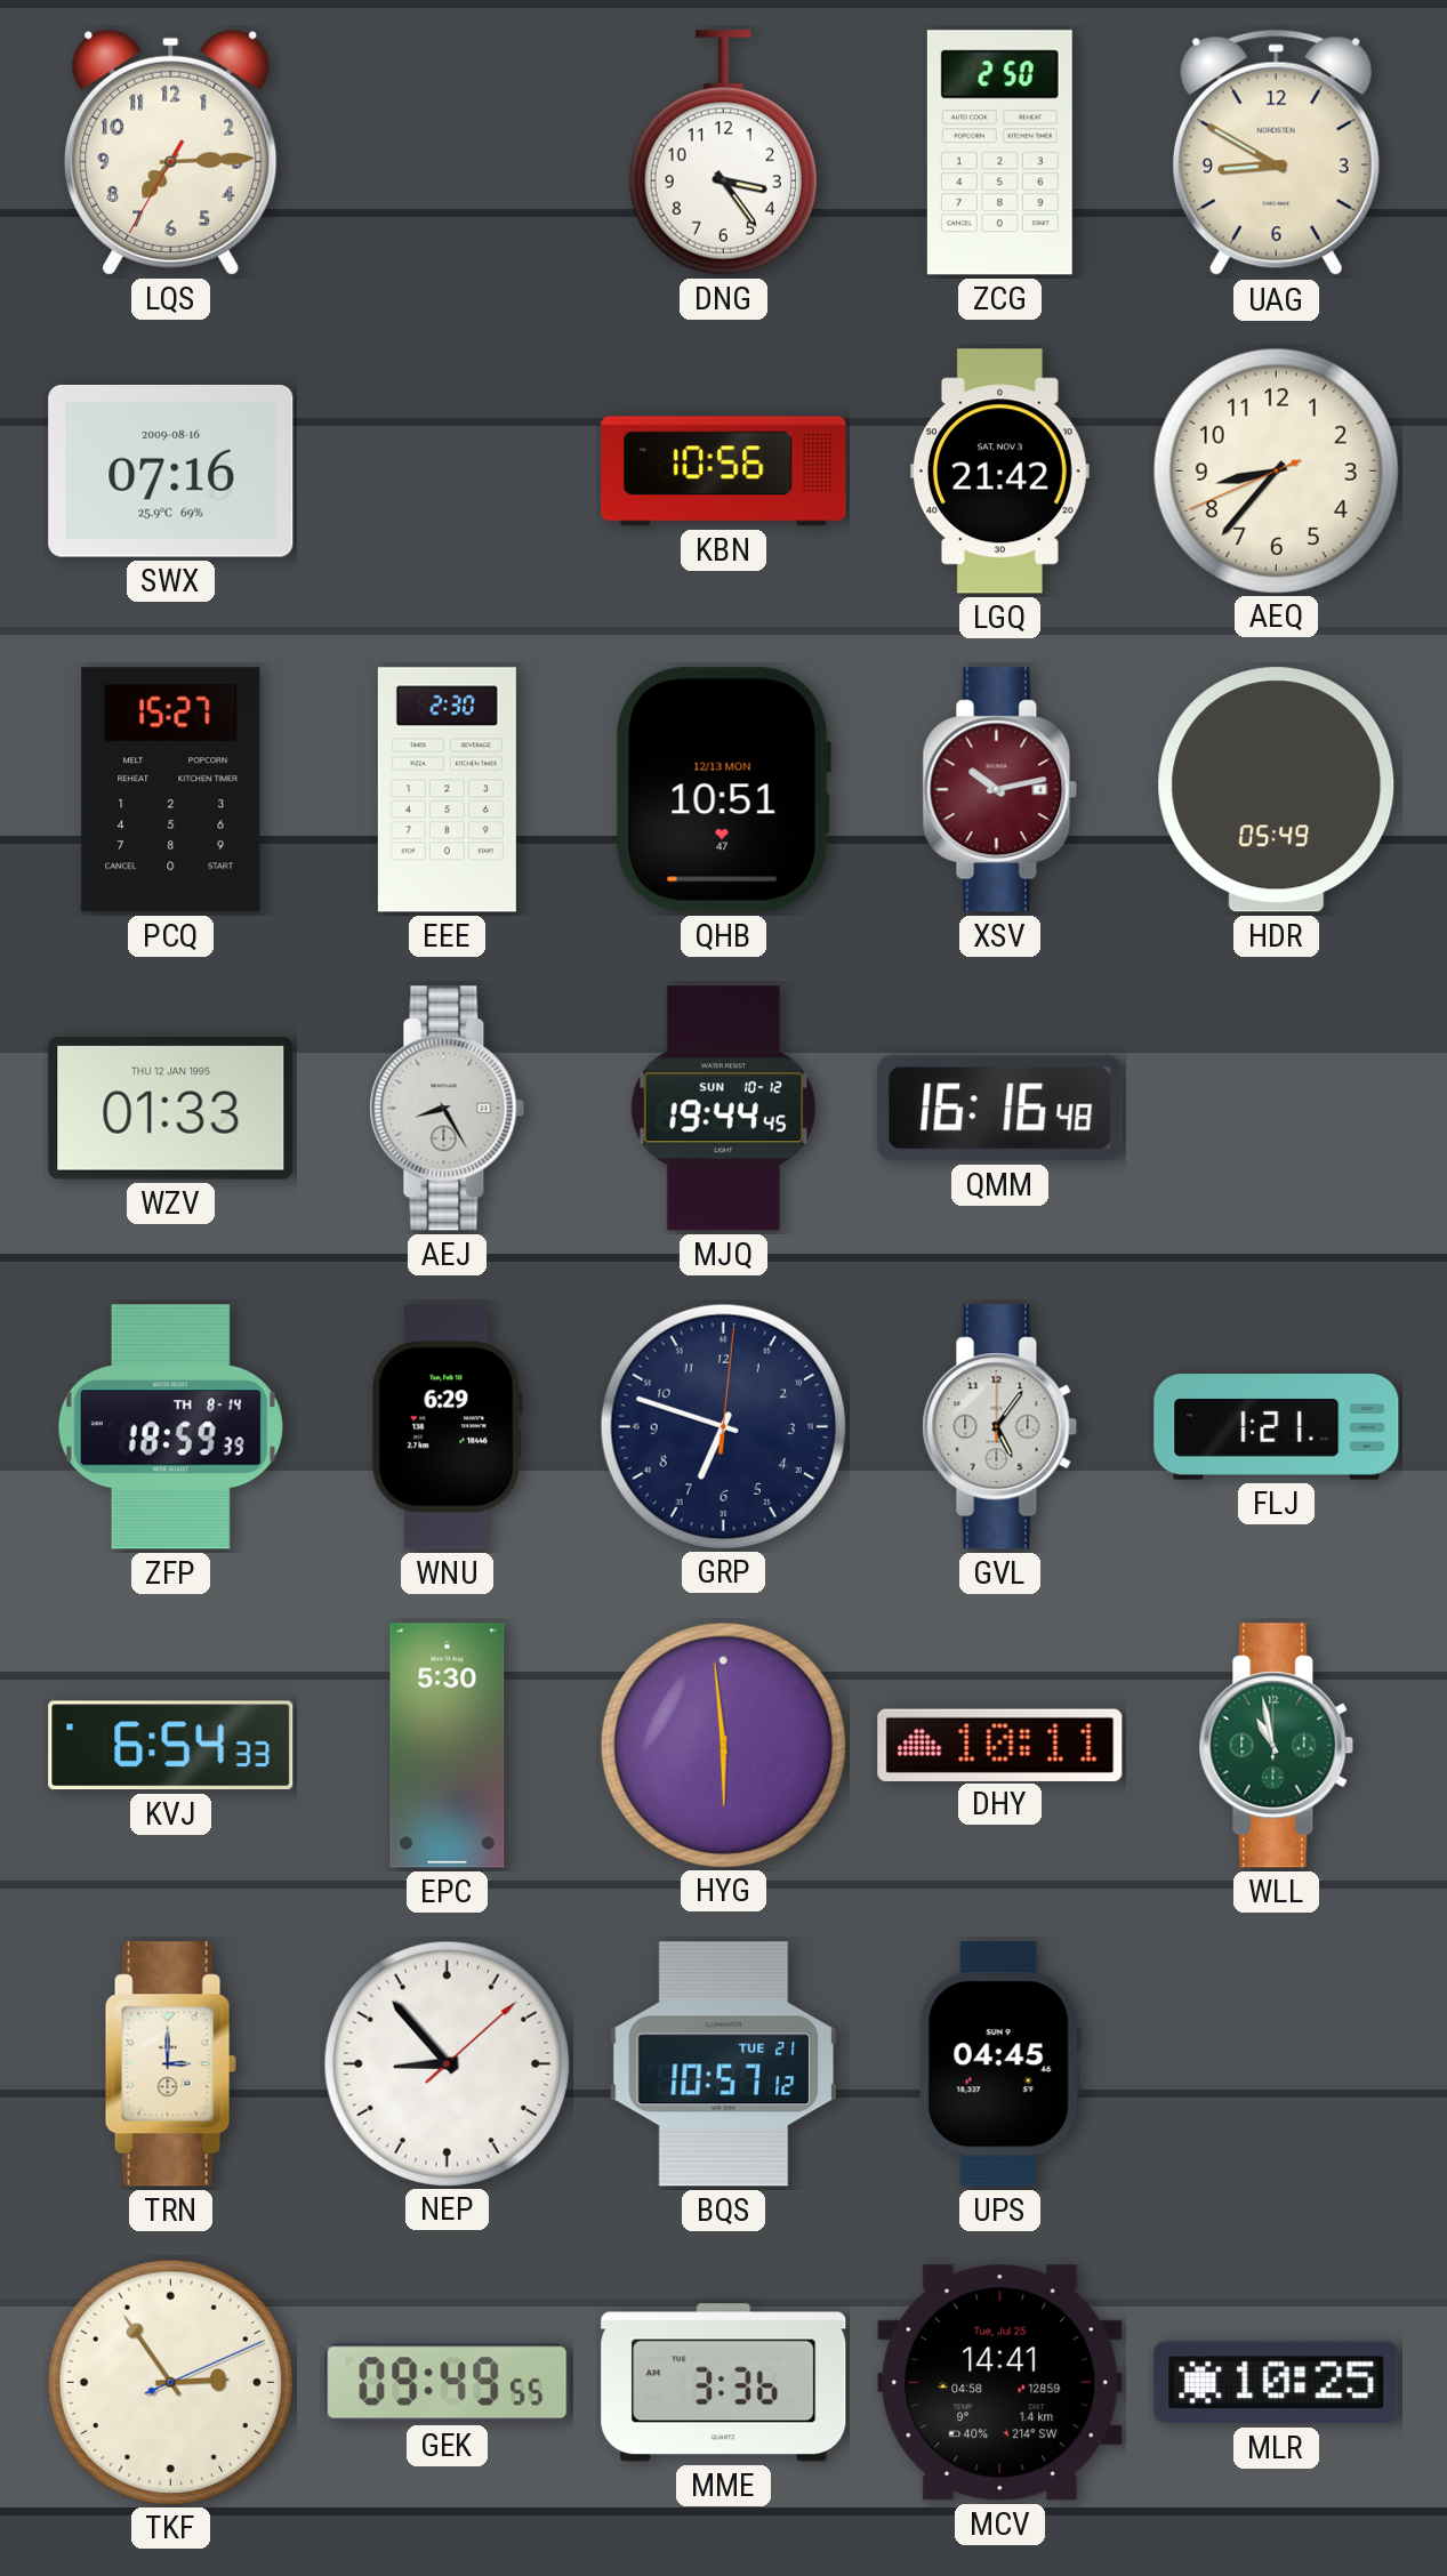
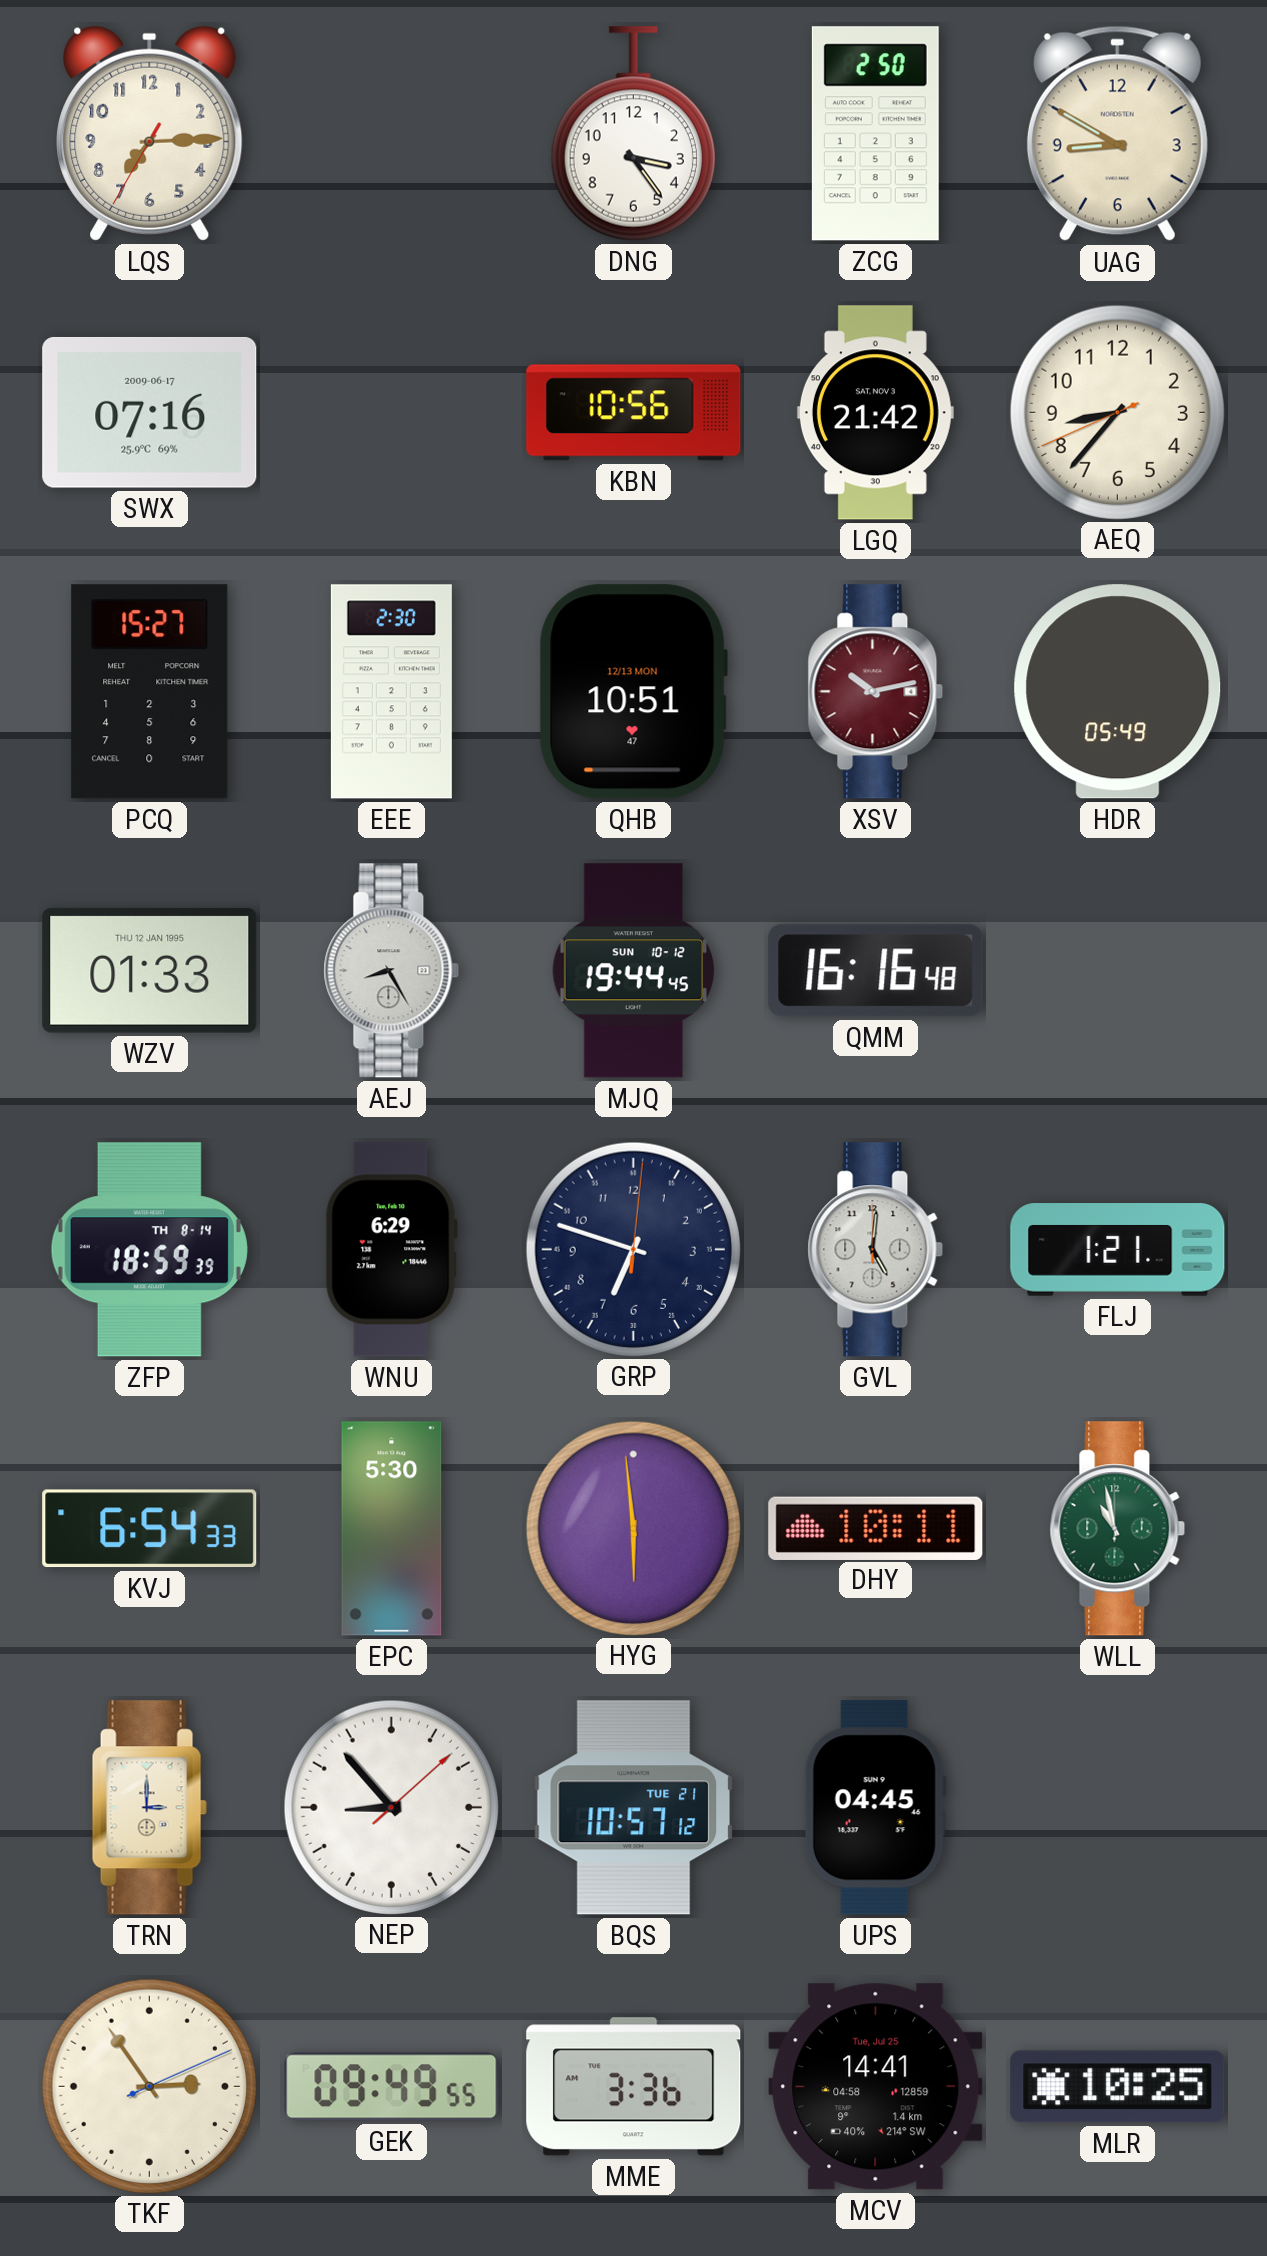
SWX date: 2009-08-16 -> 2009-06-17 (150, 412)
GVL: 5:06 -> 5:01 (876, 1250)
